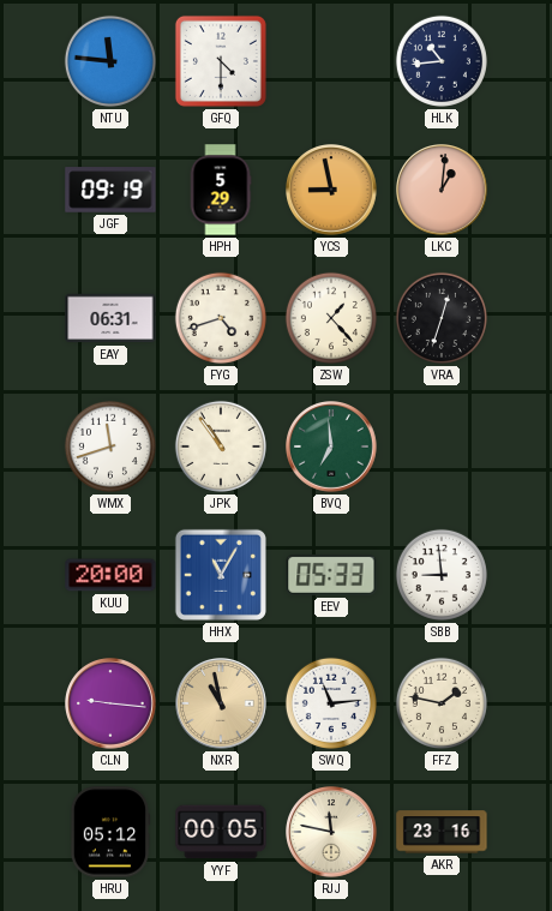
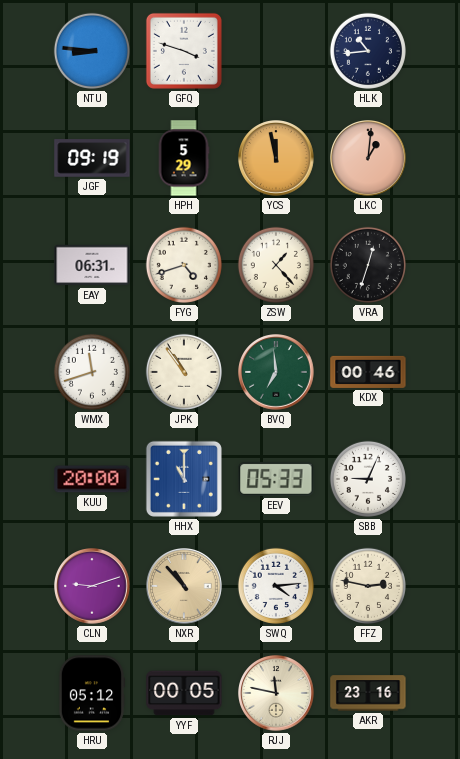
NTU: 11:46 -> 8:46 (92, 51)
GFQ: 4:30 -> 3:48 (184, 51)
YCS: 8:58 -> 11:58 (277, 159)
KDX: none -> 00:46 (368, 372)
HHX: 11:05 -> 11:00 (184, 479)
SBB: 8:59 -> 9:04 (368, 479)
CLN: 9:16 -> 9:12 (93, 587)
NXR: 10:58 -> 10:53 (185, 587)
SWQ: 11:14 -> 4:14 (276, 586)
FFZ: 1:47 -> 2:47 (368, 586)
